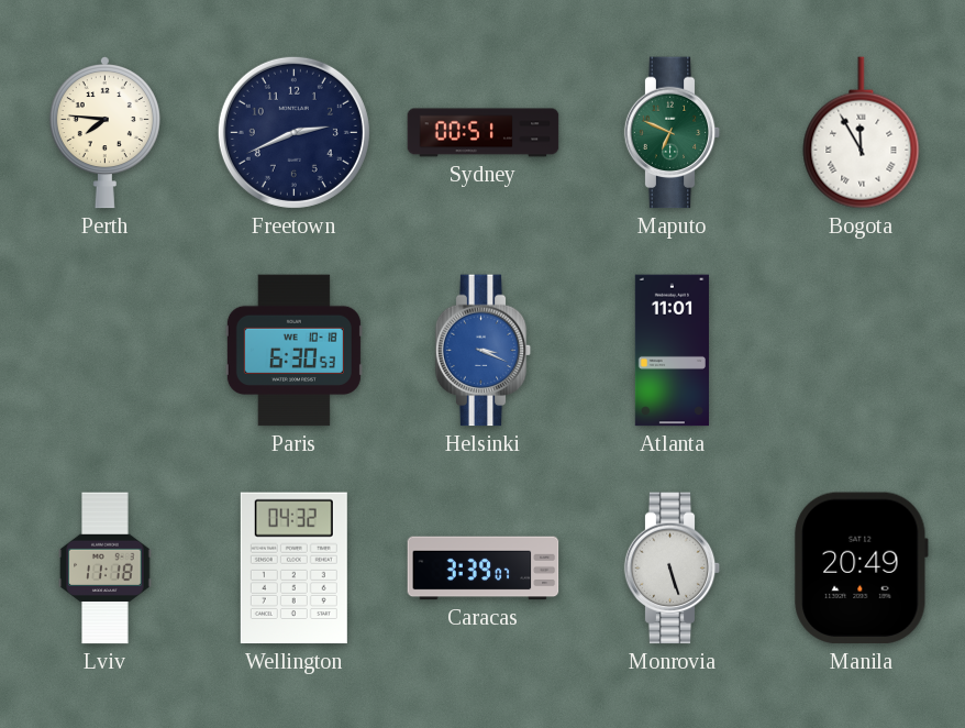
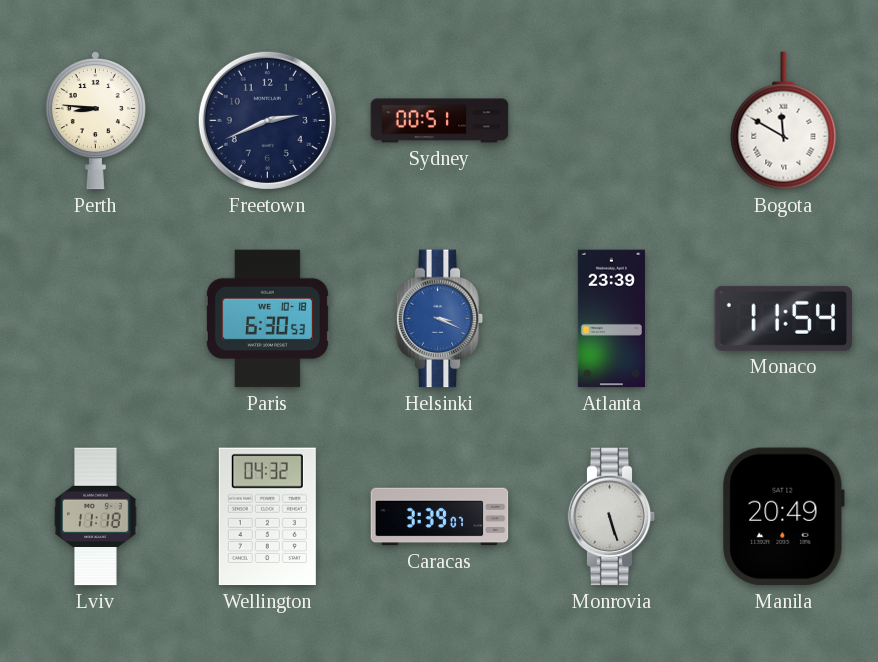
Perth: 7:46 -> 8:46 (95, 121)
Maputo: 6:49 -> none (673, 133)
Bogota: 11:55 -> 11:50 (784, 121)
Atlanta: 11:01 -> 23:39 (611, 319)
Monaco: none -> 11:54 (784, 318)
